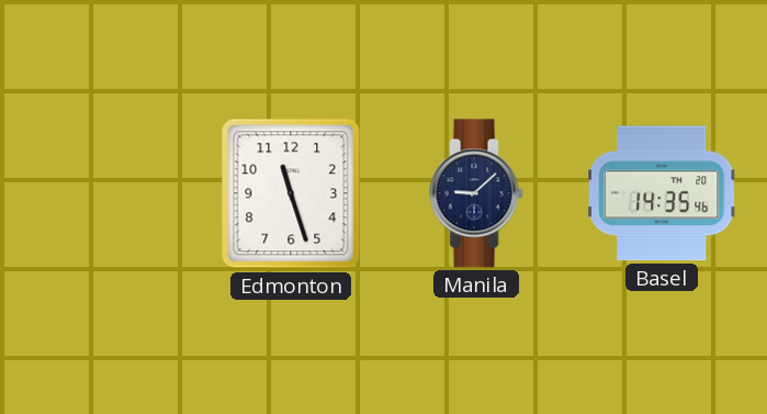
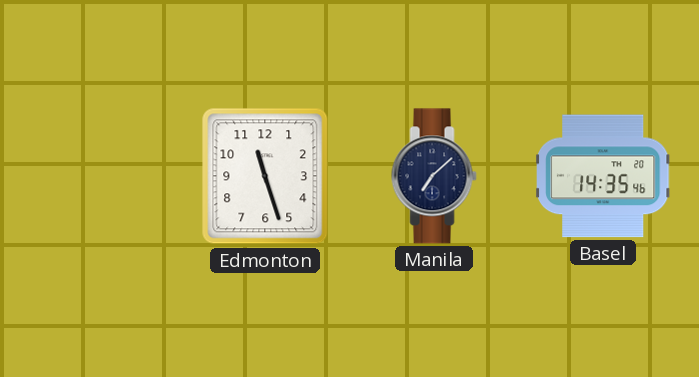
Manila: 9:08 -> 7:08 (434, 176)
